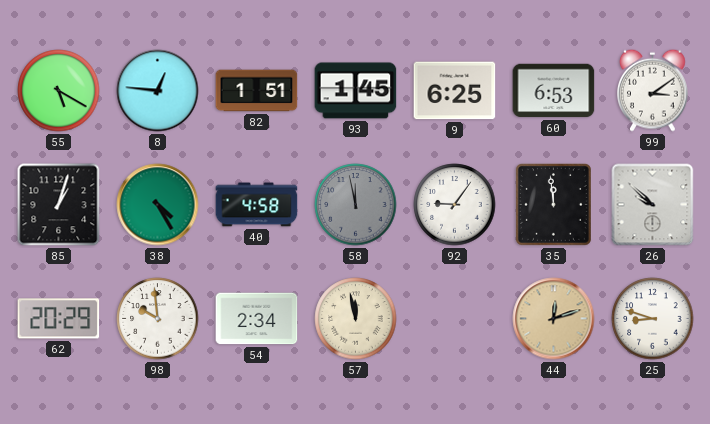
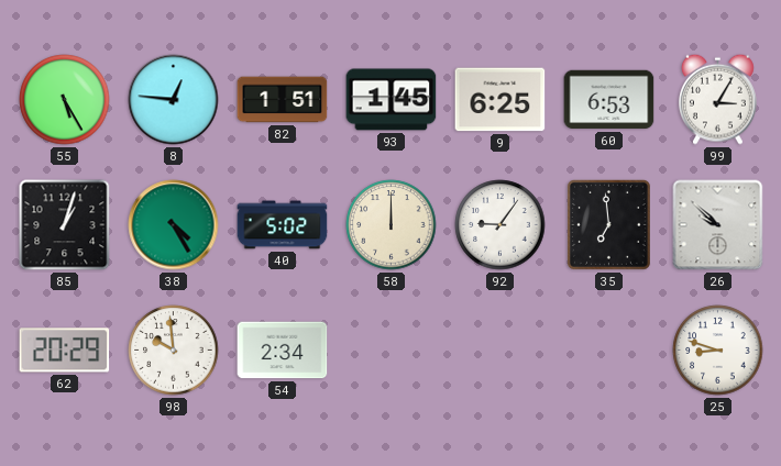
55: 5:20 -> 5:25 (65, 100)
99: 3:09 -> 3:05 (718, 99)
40: 4:58 -> 5:02 (283, 225)
58: 11:58 -> 12:00 (392, 225)
58 dial: grey -> cream (392, 225)
35: 11:59 -> 6:59 (608, 225)
57: 11:58 -> none (356, 319)
44: 12:12 -> none (554, 319)
